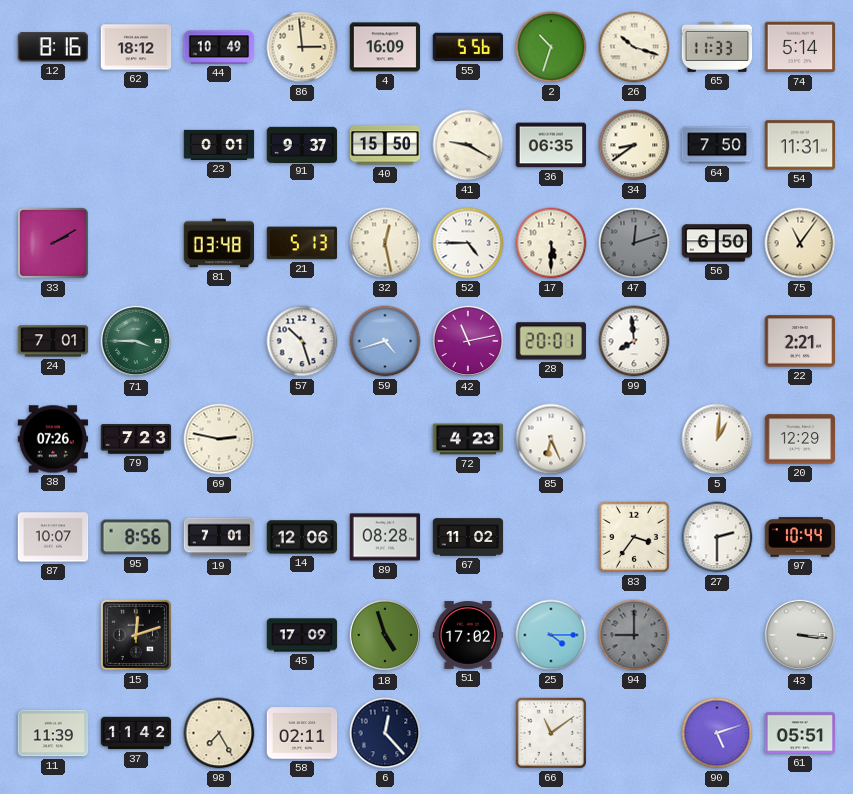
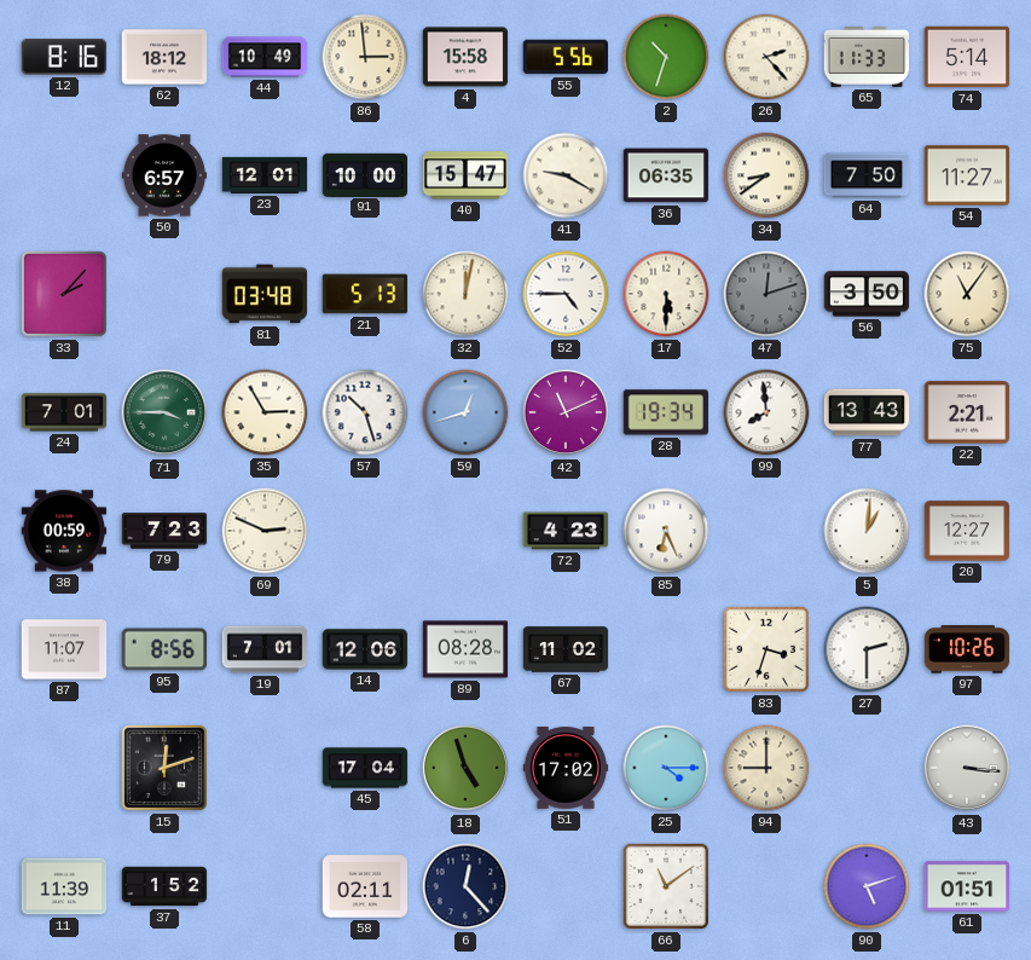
4: 16:09 -> 15:58 (465, 57)
26: 10:18 -> 2:23 (766, 57)
50: none -> 6:57 (164, 175)
23: 0:01 -> 12:01 (265, 175)
91: 9:37 -> 10:00 (365, 174)
40: 15:50 -> 15:47 (465, 175)
54: 11:31 -> 11:27 (967, 175)
33: 2:10 -> 2:07 (64, 294)
32: 12:28 -> 12:02 (465, 294)
56: 6:50 -> 3:50 (867, 294)
35: none -> 2:55 (265, 412)
59: 4:42 -> 12:42 (465, 412)
42: 11:13 -> 11:11 (566, 412)
28: 20:01 -> 19:34 (665, 412)
77: none -> 13:43 (867, 412)
38: 07:26 -> 00:59 (64, 531)
69: 2:47 -> 2:49 (265, 531)
20: 12:29 -> 12:27 (967, 531)
87: 10:07 -> 11:07 (64, 649)
83: 3:36 -> 3:33 (766, 649)
97: 10:44 -> 10:26 (967, 649)
45: 17:09 -> 17:04 (365, 768)
94 dial: grey -> cream (766, 768)
37: 11:42 -> 1:52 (164, 886)
98: 7:25 -> none (219, 733)
61: 05:51 -> 01:51 (967, 886)
